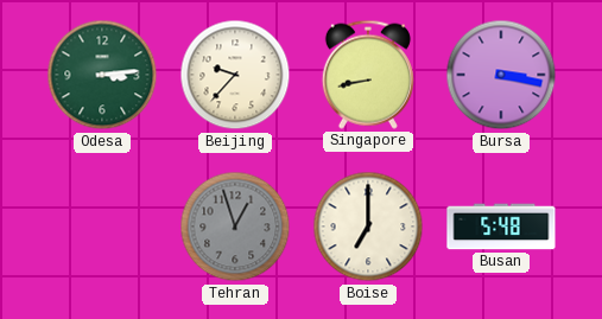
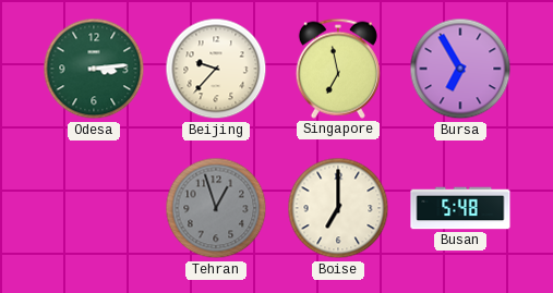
Singapore: 8:43 -> 6:58 (338, 69)
Bursa: 3:17 -> 6:55 (460, 69)
